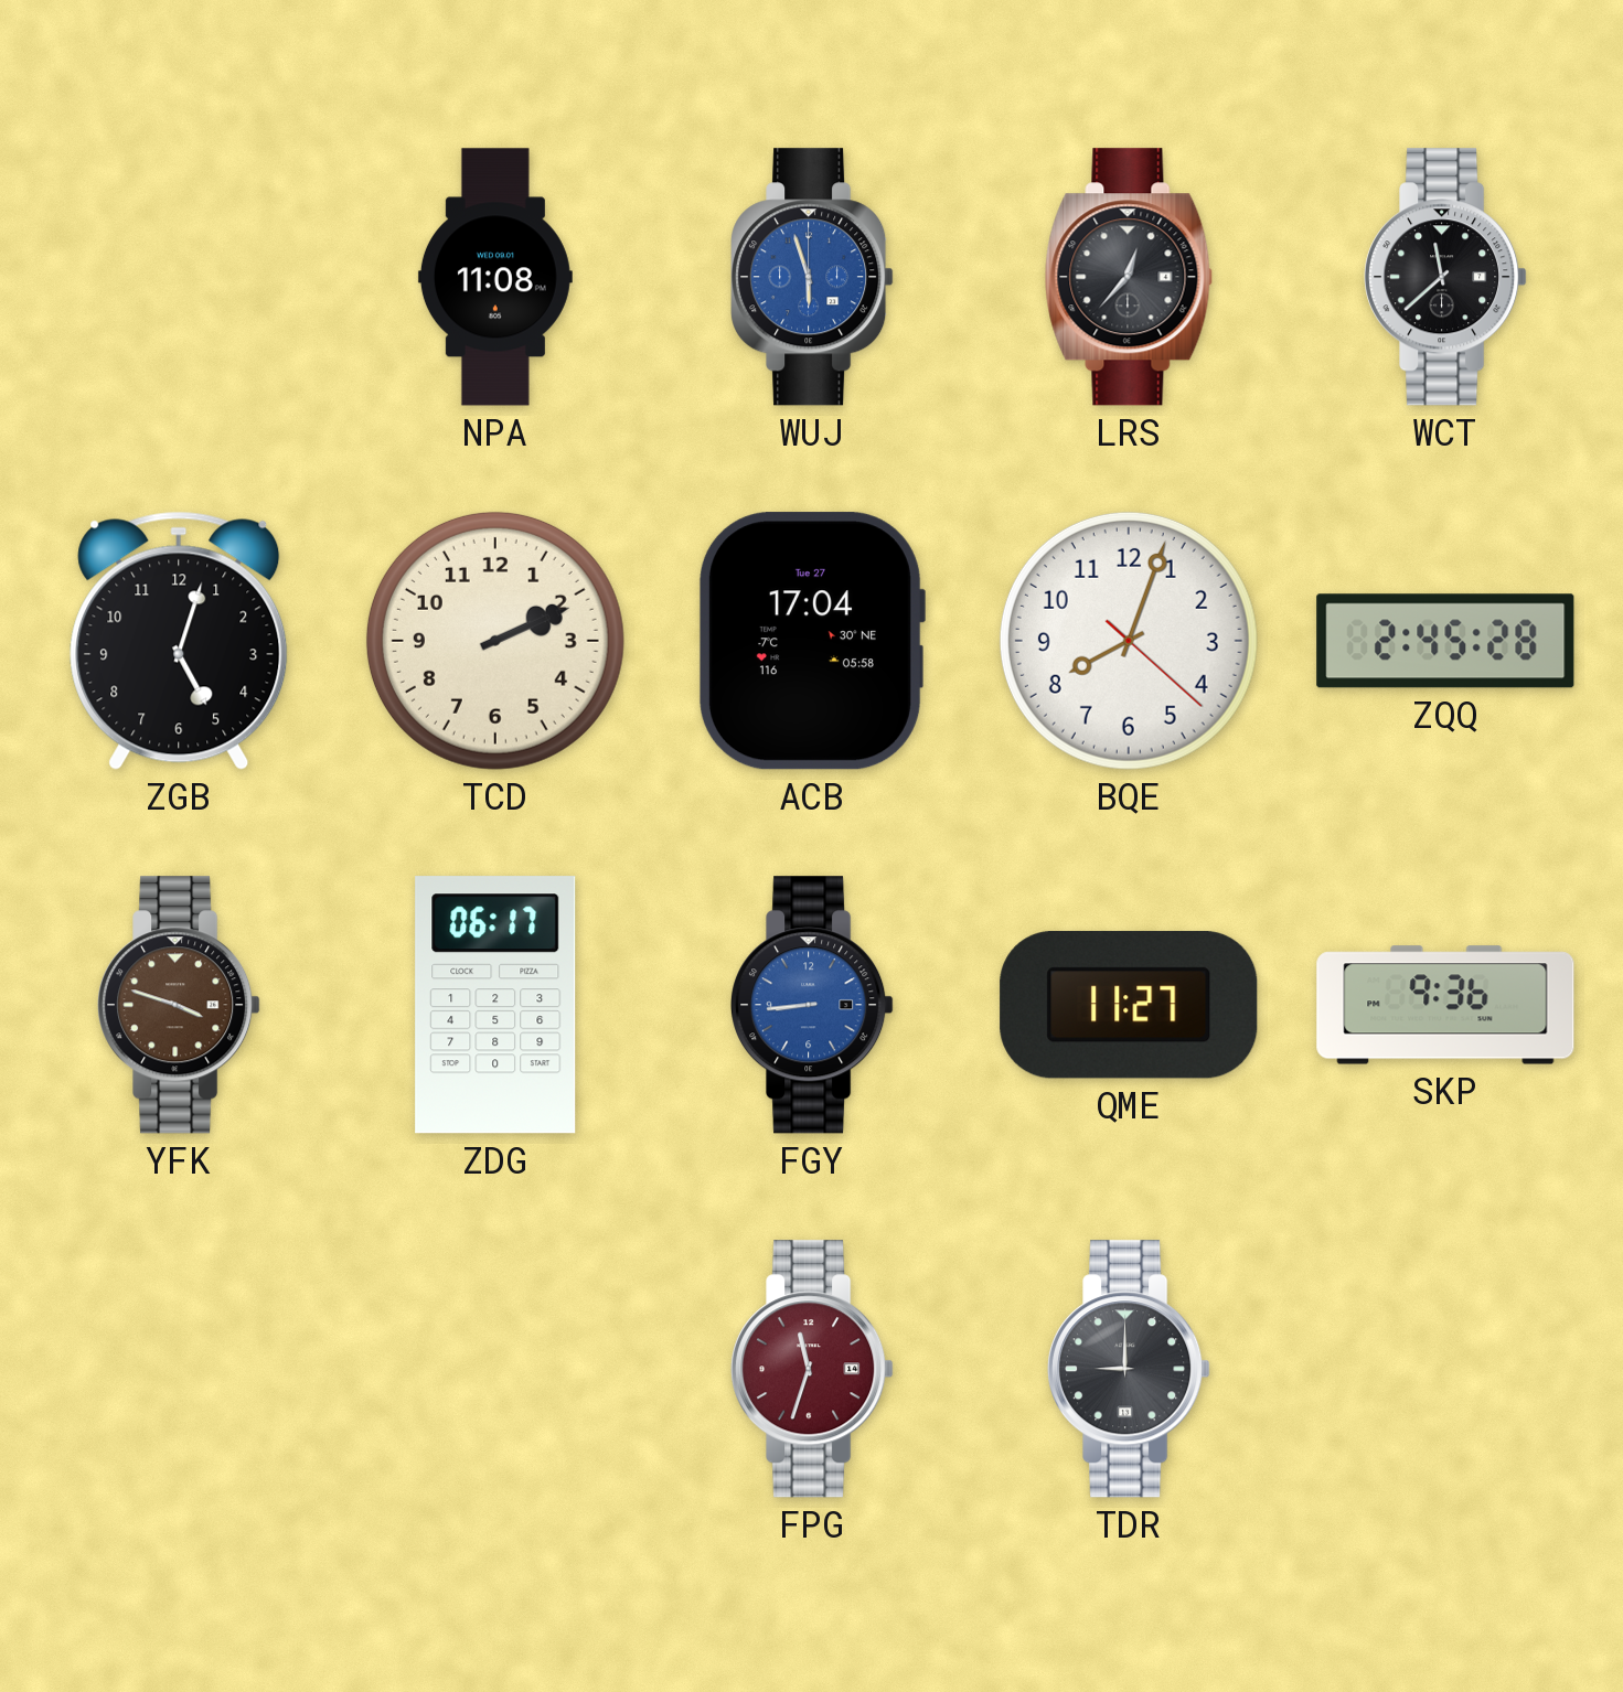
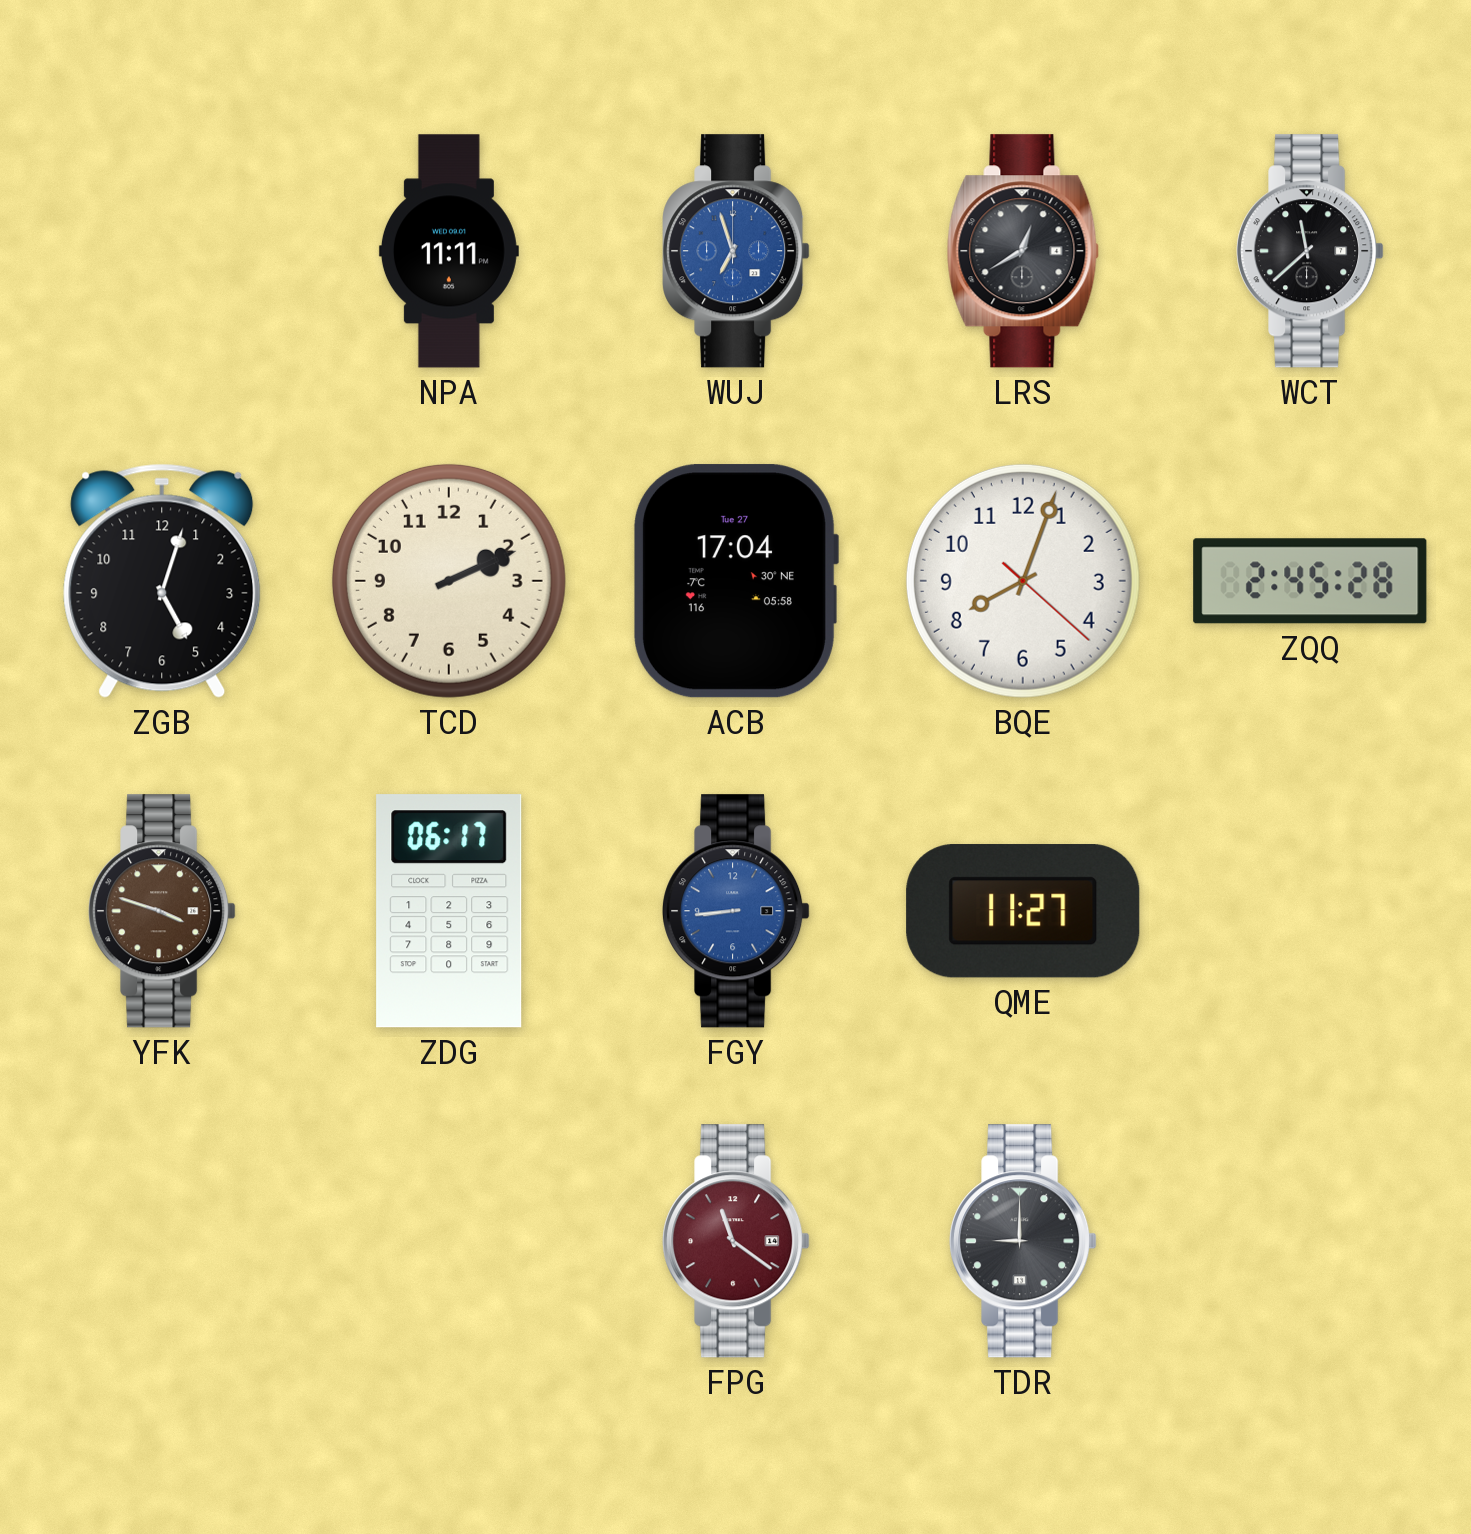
NPA: 11:08 -> 11:11 (449, 251)
WUJ: 5:57 -> 6:57 (736, 251)
LRS: 12:37 -> 12:40 (1023, 251)
SKP: 9:36 -> none (1445, 1005)
FPG: 11:33 -> 11:21 (736, 1241)
